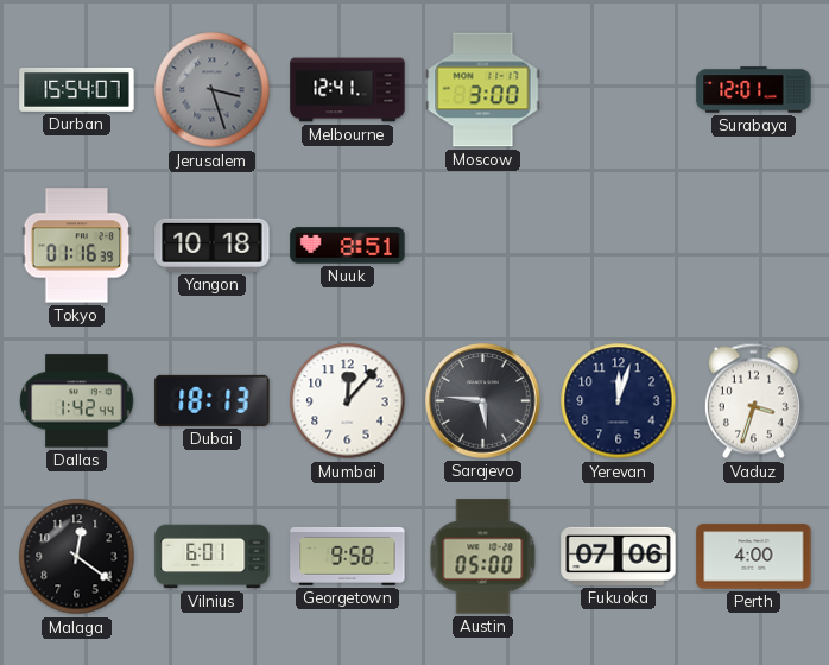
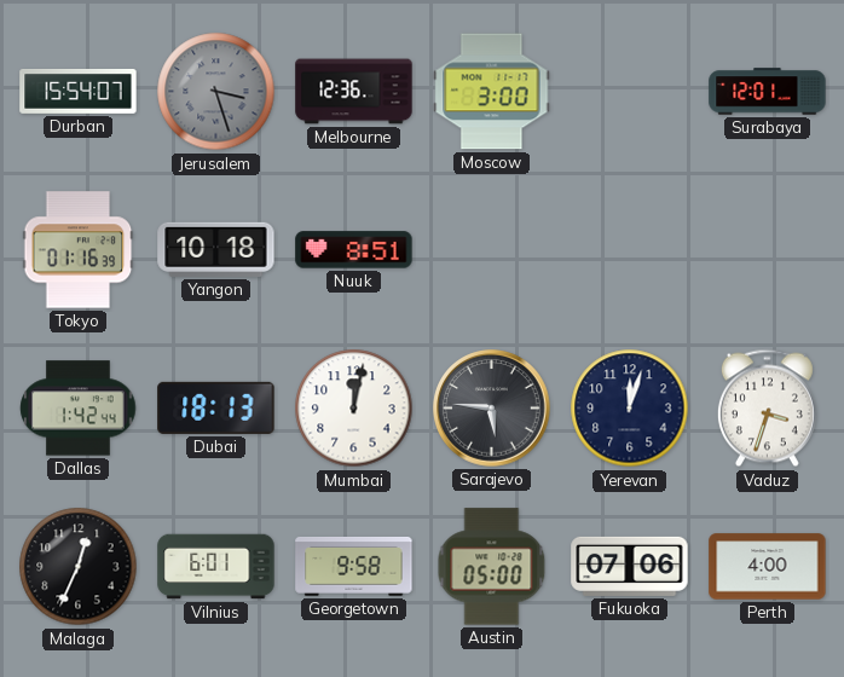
Melbourne: 12:41 -> 12:36 (354, 92)
Mumbai: 12:07 -> 12:02 (354, 409)
Malaga: 12:21 -> 12:34 (79, 567)
